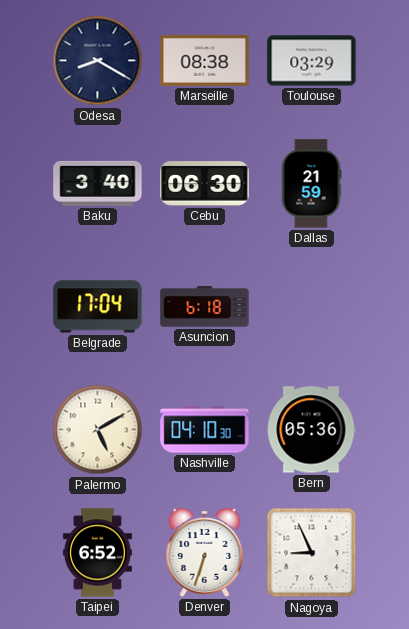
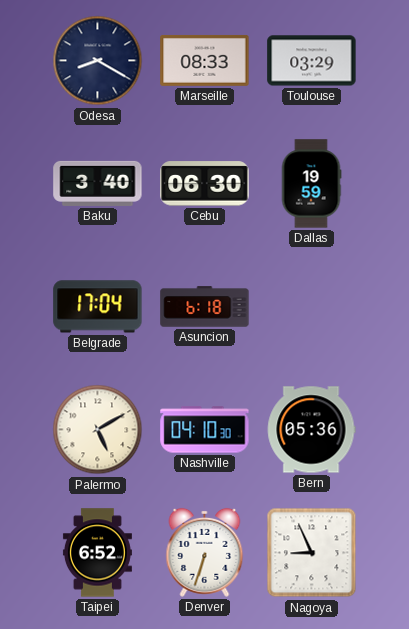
Marseille: 08:38 -> 08:33 (205, 61)
Dallas: 21:59 -> 19:59 (311, 184)
